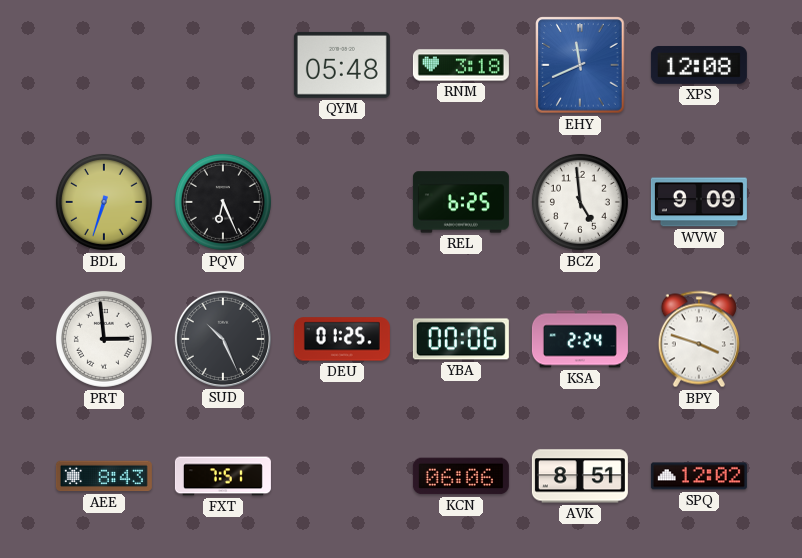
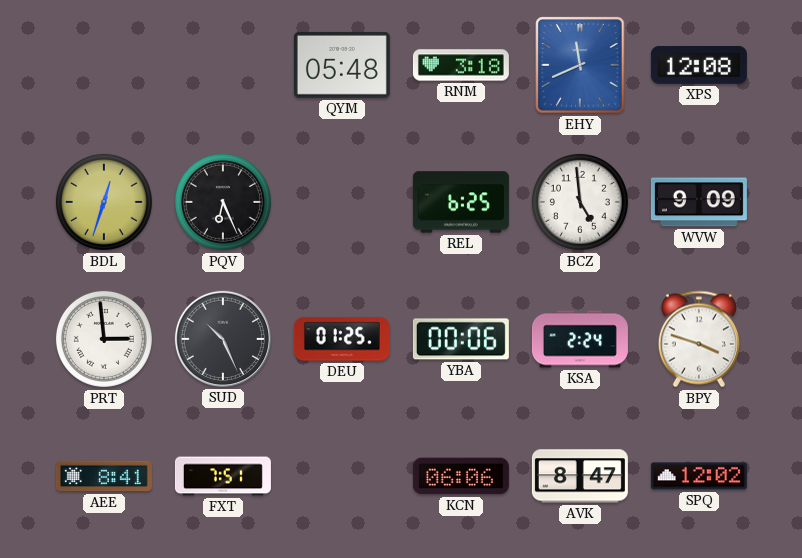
BDL: 6:33 -> 12:33 (104, 202)
AEE: 8:43 -> 8:41 (104, 476)
AVK: 8:51 -> 8:47 (580, 476)
